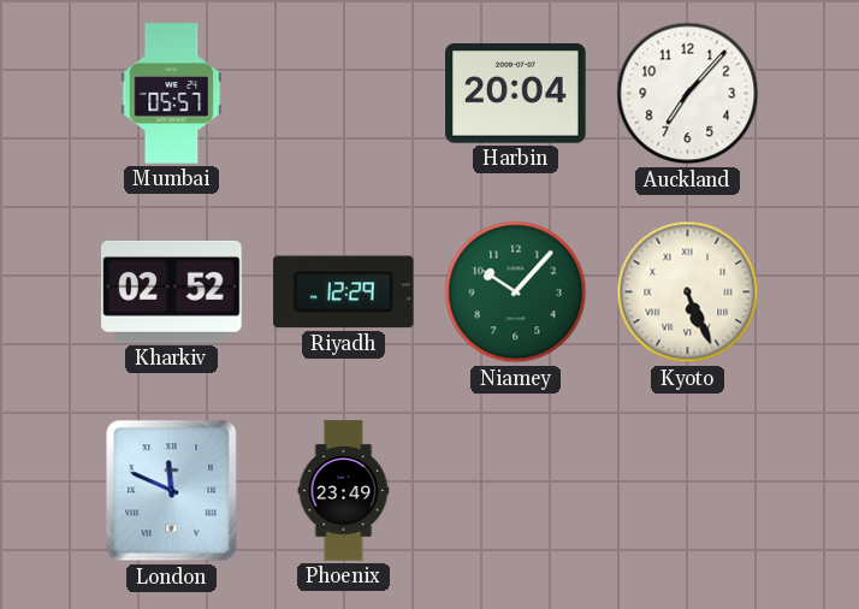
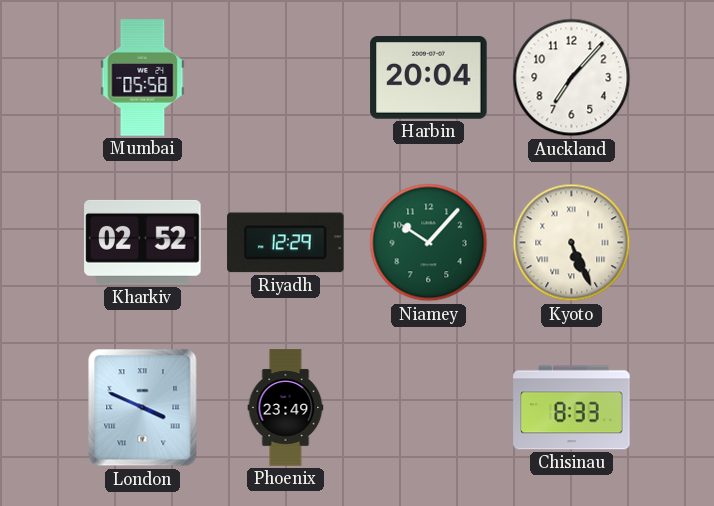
Mumbai: 05:57 -> 05:58 (143, 78)
London: 11:49 -> 3:49 (143, 408)
Chisinau: none -> 8:33 (572, 408)
